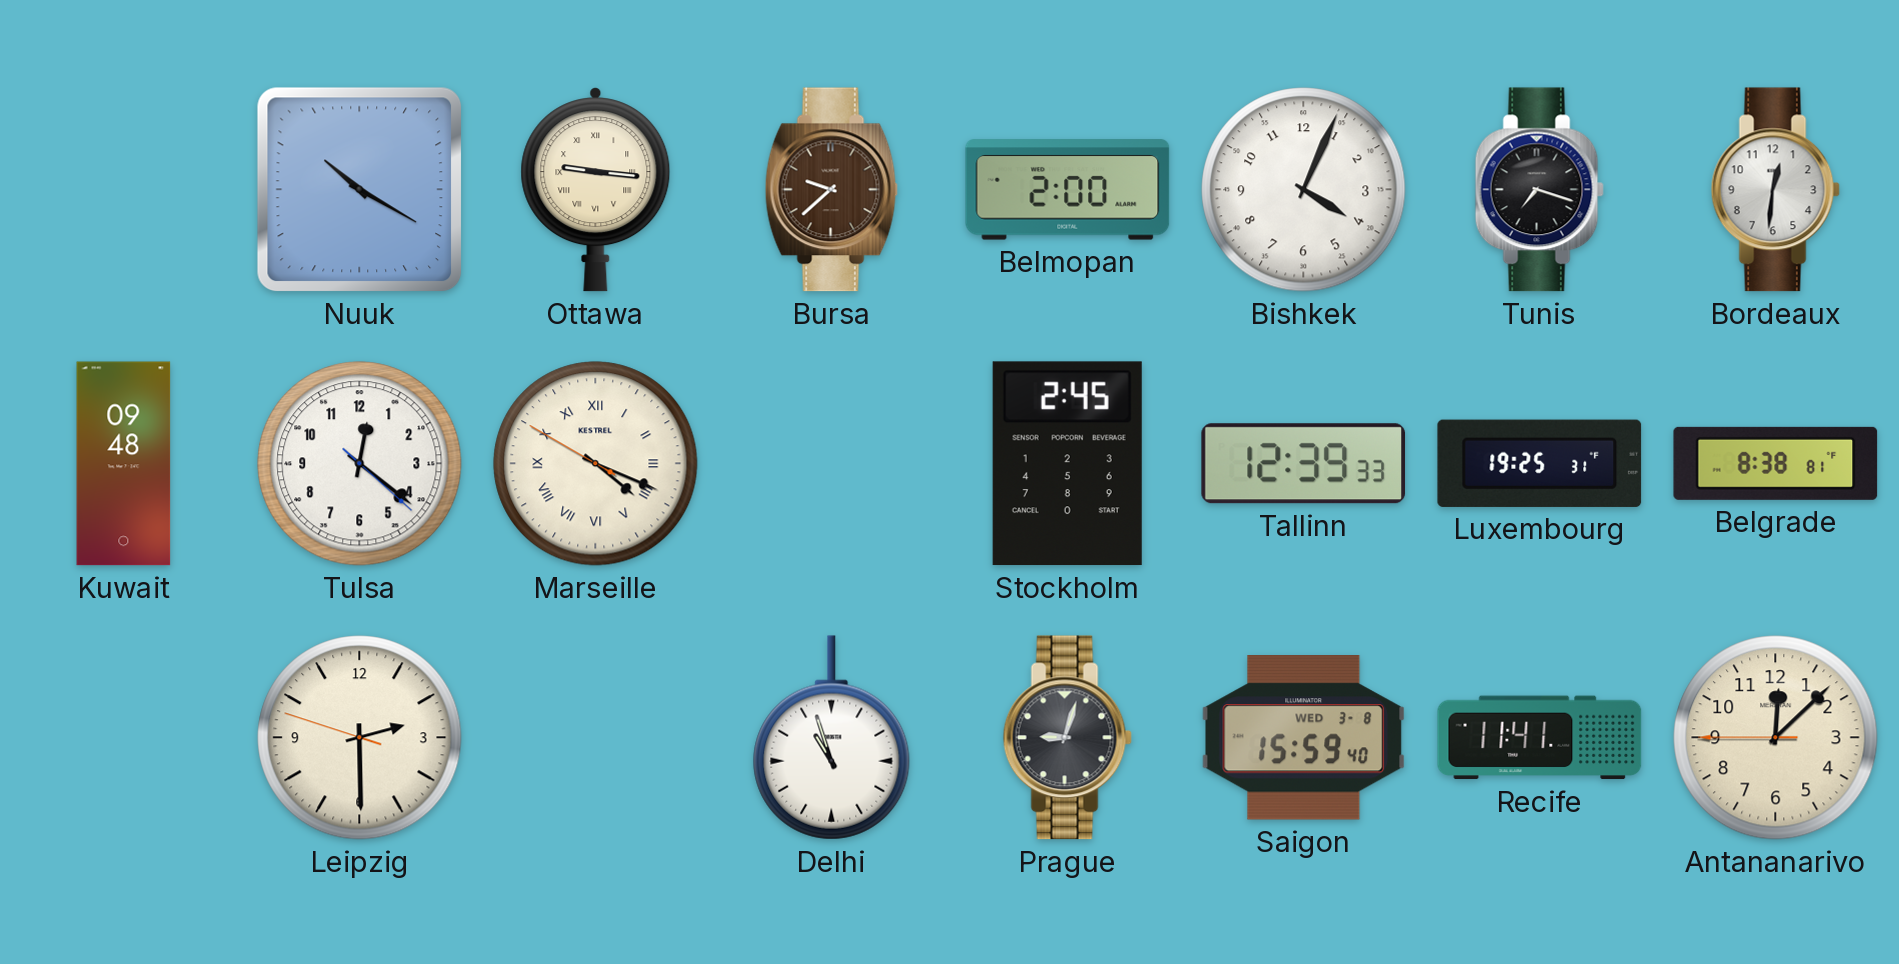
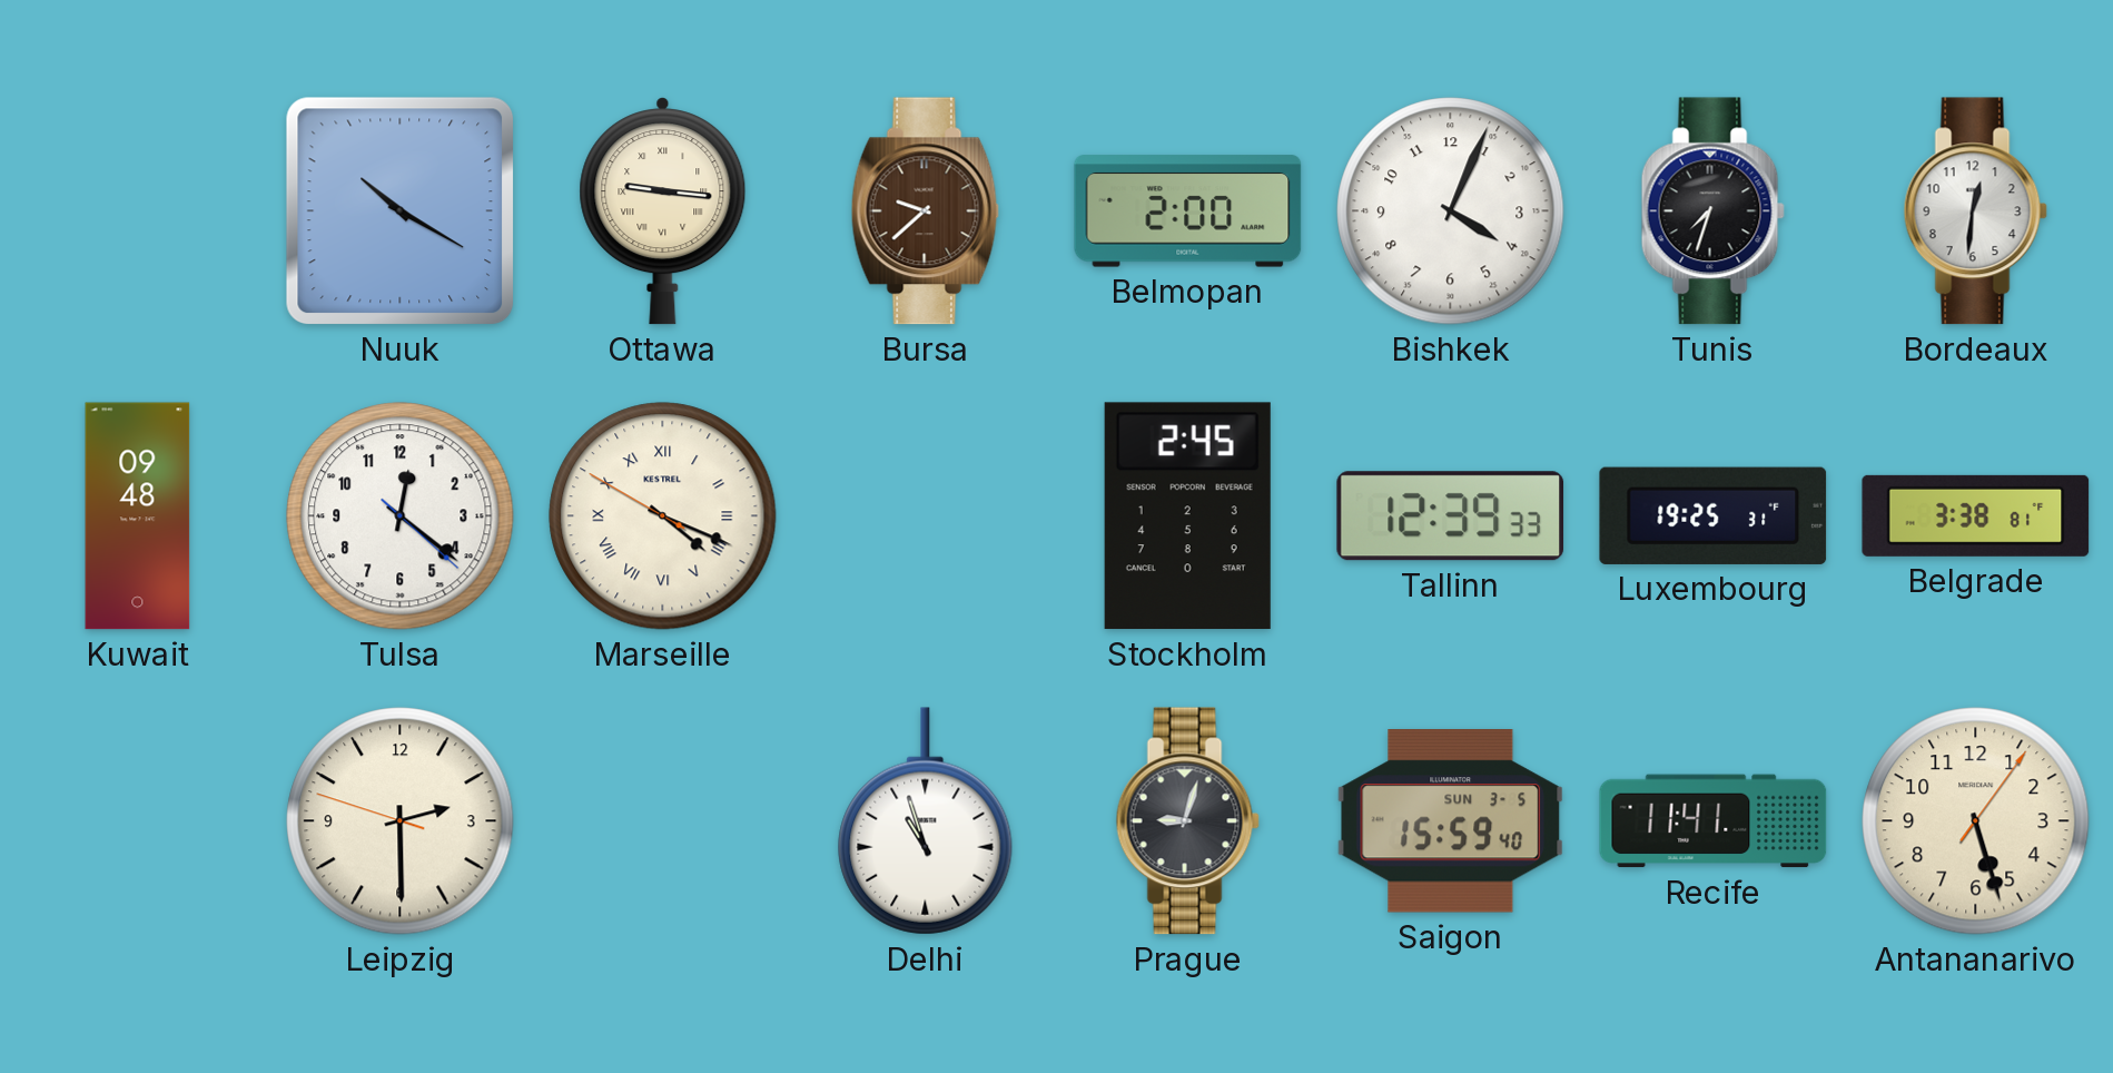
Tunis: 7:18 -> 7:33 (1712, 211)
Belgrade: 8:38 -> 3:38 (1976, 515)
Saigon date: WED 3-8 -> SUN 3-5 (1451, 821)
Antananarivo: 12:07 -> 5:27 (1976, 821)
